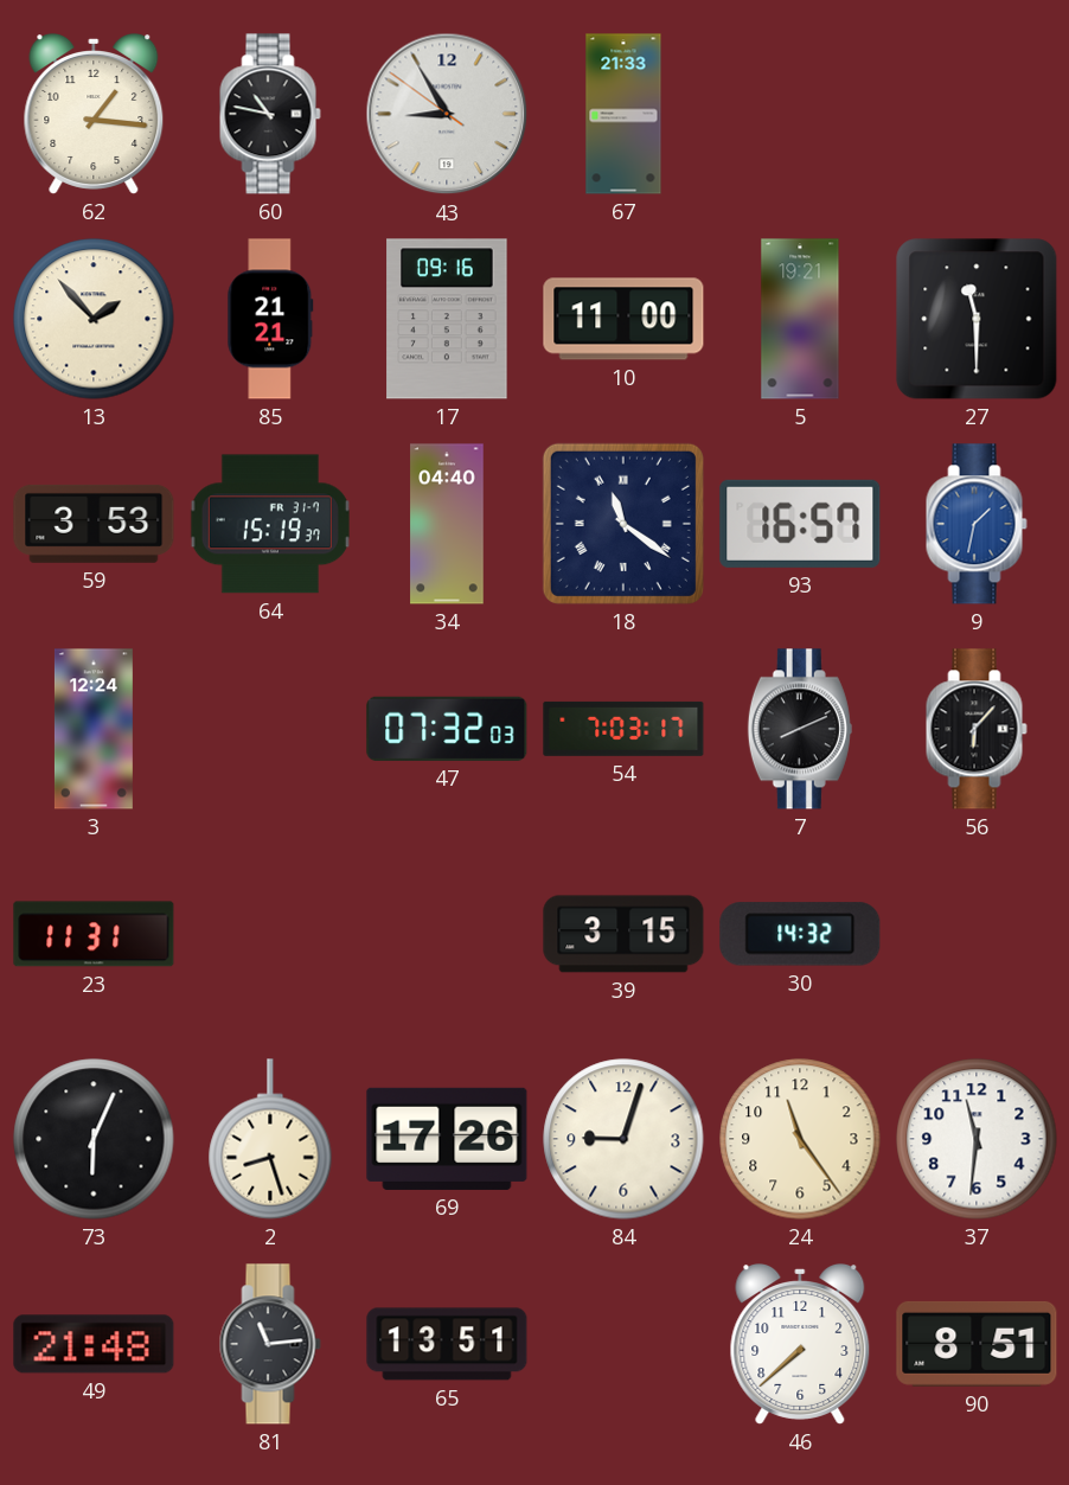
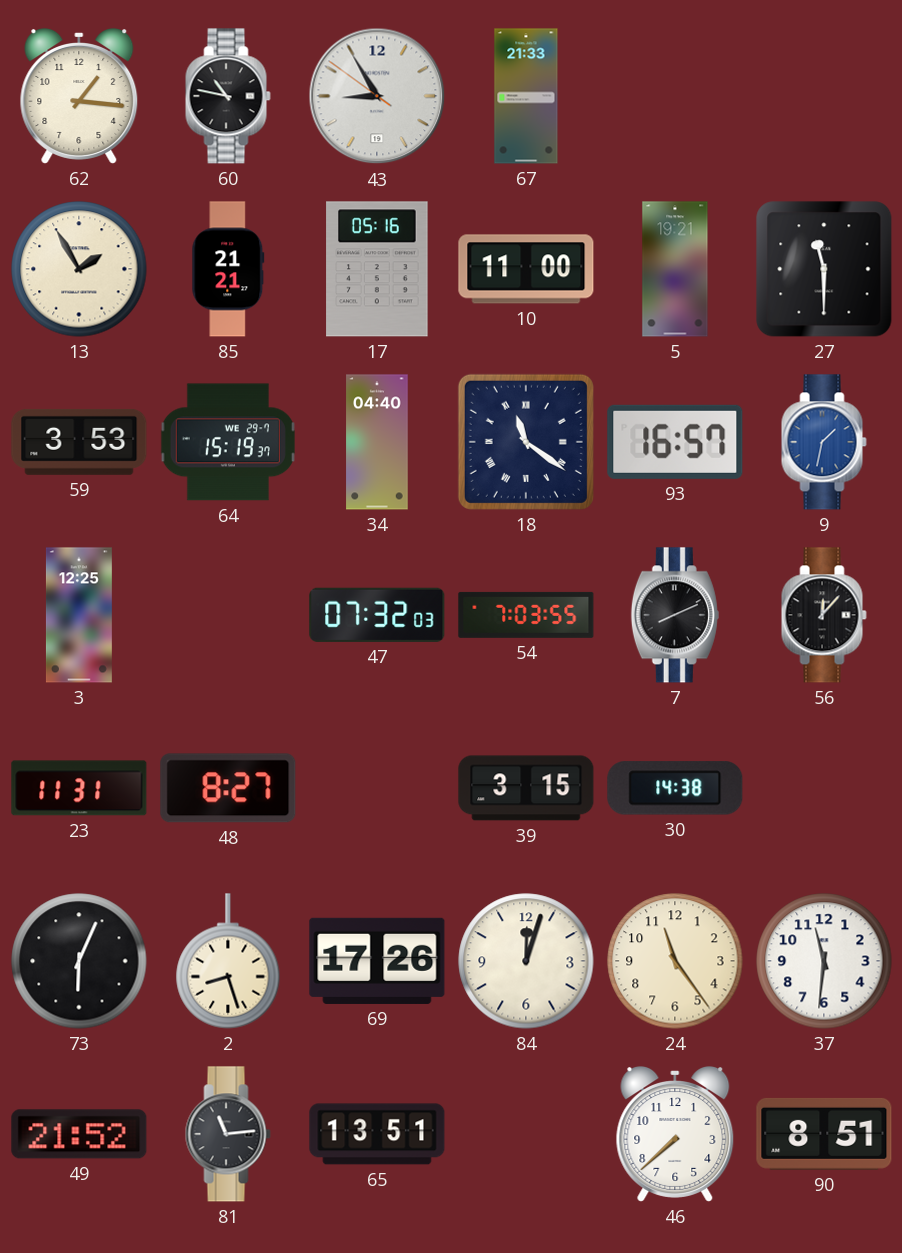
13: 1:53 -> 1:55 (79, 269)
17: 09:16 -> 05:16 (377, 269)
64 date: FR 31-7 -> WE 29-7 (228, 442)
3: 12:24 -> 12:25 (79, 615)
54: 7:03:17 -> 7:03:55 (526, 615)
56: 6:07 -> 12:07 (824, 615)
48: none -> 8:27 (228, 788)
30: 14:32 -> 14:38 (675, 788)
84: 9:03 -> 12:03 (526, 961)
49: 21:48 -> 21:52 (79, 1134)
